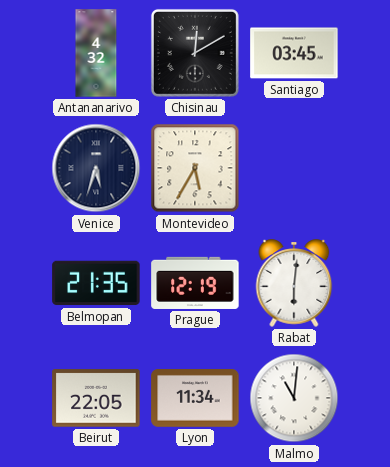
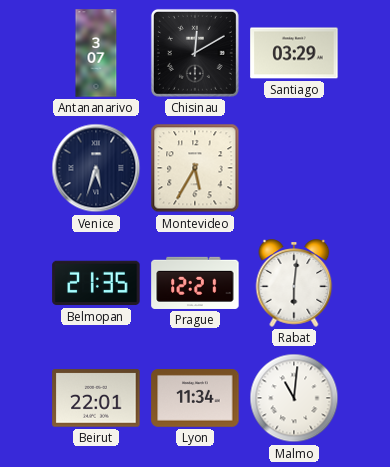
Antananarivo: 4:32 -> 3:07 (96, 53)
Santiago: 03:45 -> 03:29 (294, 53)
Prague: 12:19 -> 12:21 (195, 283)
Beirut: 22:05 -> 22:01 (96, 398)
